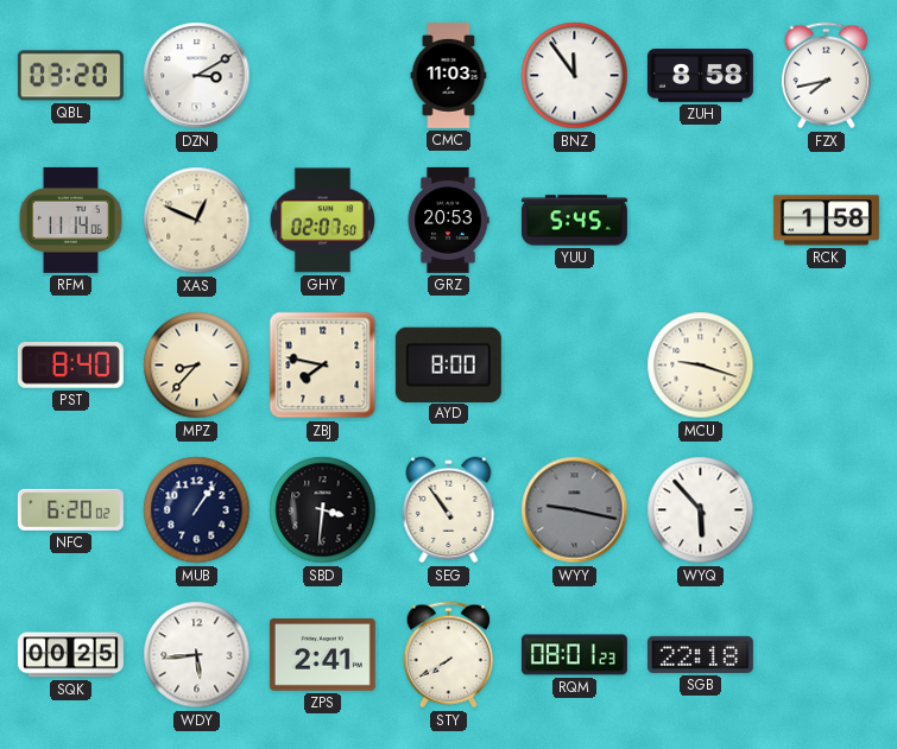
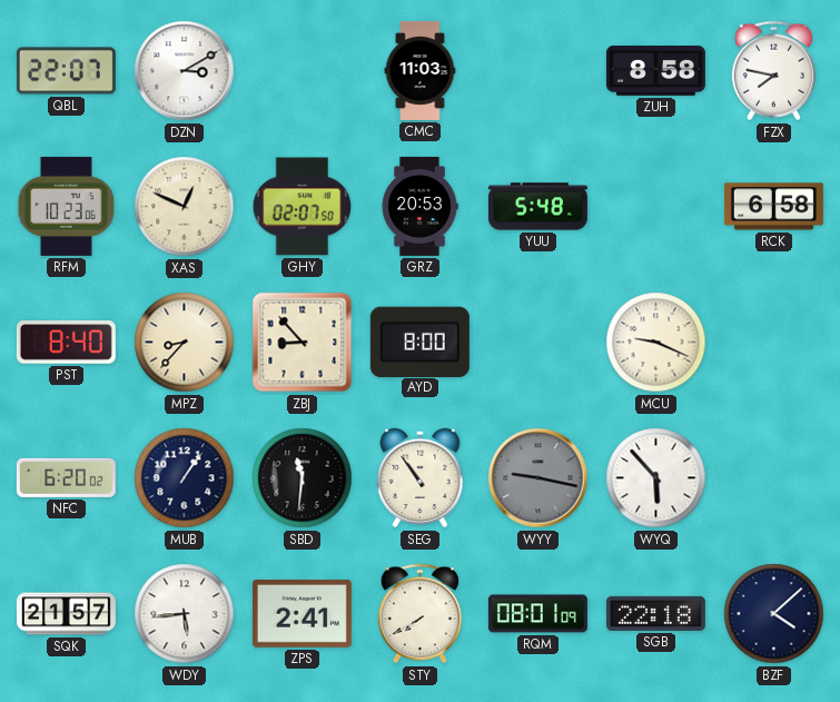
QBL: 03:20 -> 22:07 (66, 71)
BNZ: 11:54 -> none (575, 76)
FZX: 7:43 -> 7:47 (773, 71)
RFM: 11:14 -> 10:23 (66, 206)
YUU: 5:45 -> 5:48 (537, 207)
RCK: 1:58 -> 6:58 (773, 207)
ZBJ: 7:47 -> 8:53 (303, 343)
MCU: 9:18 -> 9:19 (656, 343)
SBD: 3:31 -> 11:31 (303, 478)
SQK: 00:25 -> 21:57 (66, 614)
RQM: 08:01:23 -> 08:01:09 (537, 614)
BZF: none -> 4:08 (774, 614)
